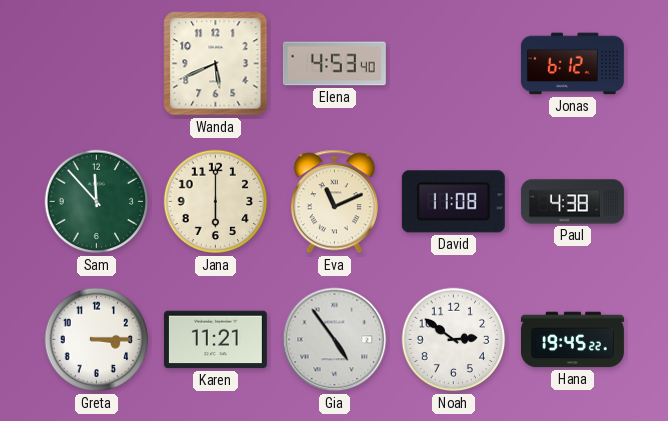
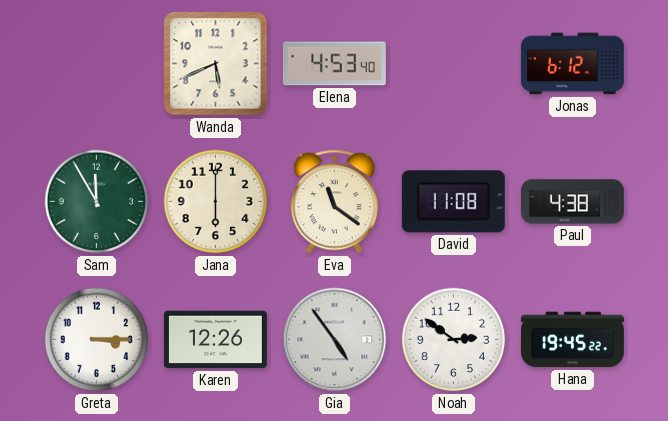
Sam: 11:53 -> 11:55 (97, 202)
Eva: 11:11 -> 11:21 (334, 202)
Karen: 11:21 -> 12:26 (215, 340)
